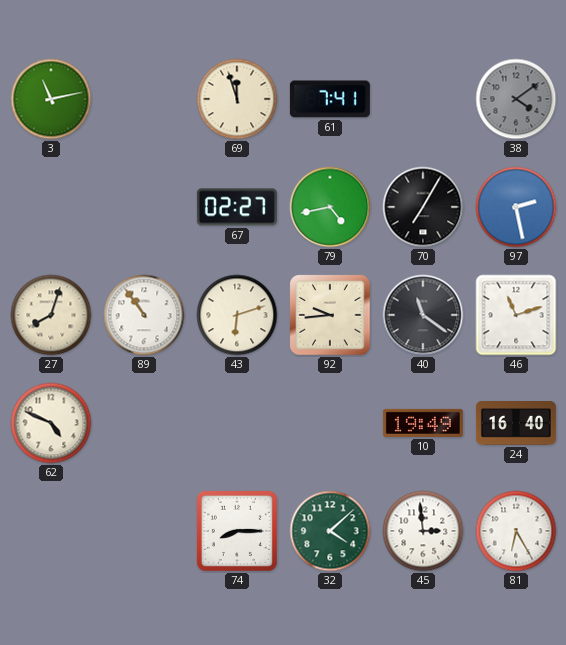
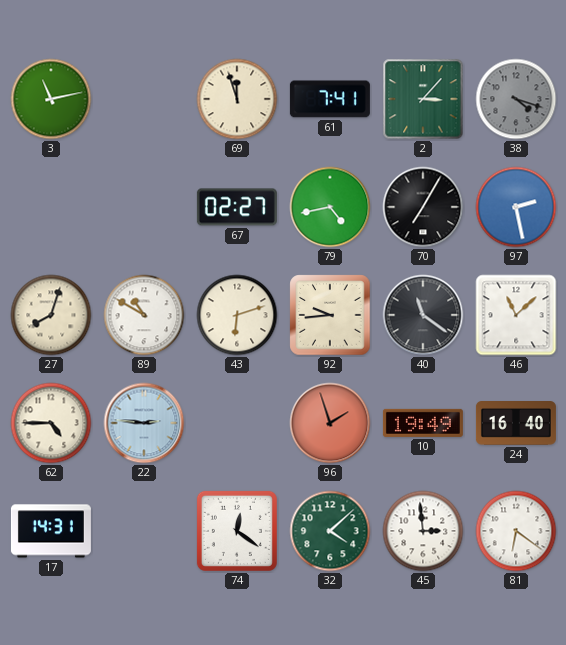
2: none -> 3:07 (423, 99)
38: 4:09 -> 4:18 (516, 99)
89: 10:54 -> 10:50 (144, 315)
46: 11:12 -> 11:08 (516, 315)
62: 4:49 -> 4:45 (51, 423)
22: none -> 2:46 (144, 423)
96: none -> 1:57 (330, 423)
17: none -> 14:31 (51, 531)
74: 8:15 -> 12:21 (237, 531)
81: 6:25 -> 6:21 (516, 531)
